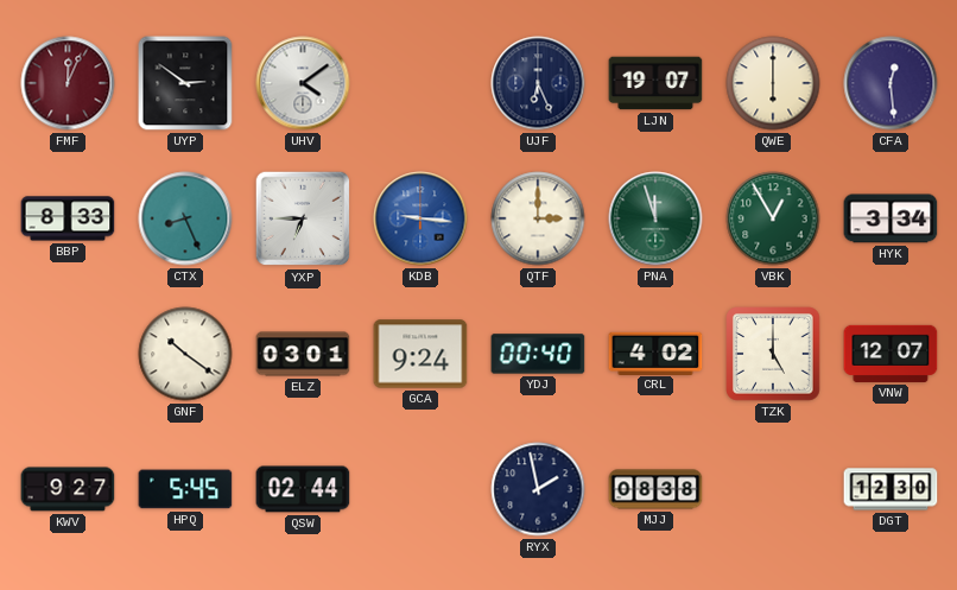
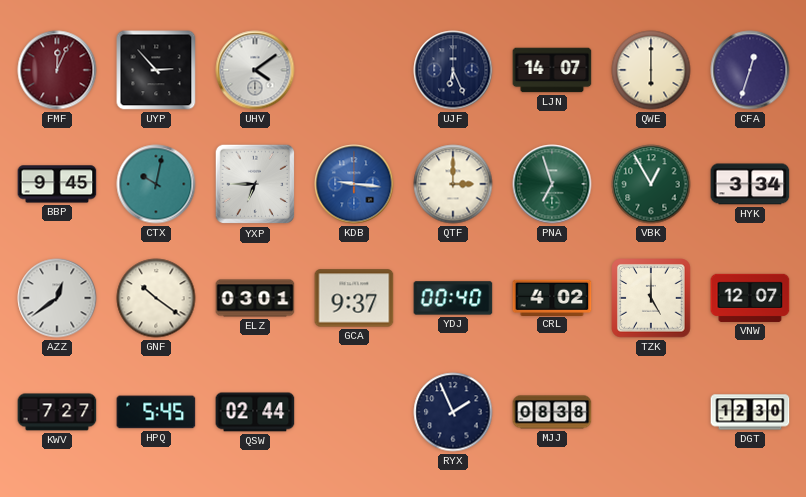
UYP: 2:51 -> 2:53 (156, 70)
LJN: 19:07 -> 14:07 (552, 70)
CFA: 12:29 -> 12:33 (750, 70)
BBP: 8:33 -> 9:45 (57, 184)
CTX: 8:26 -> 10:02 (156, 184)
PNA: 11:57 -> 6:57 (552, 184)
AZZ: none -> 12:39 (57, 298)
GCA: 9:24 -> 9:37 (354, 298)
KWV: 9:27 -> 7:27 (57, 412)
RYX: 1:58 -> 1:56 (453, 412)
